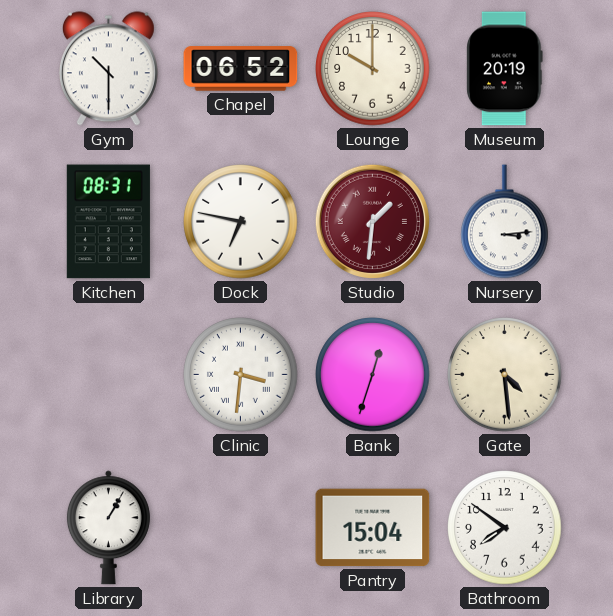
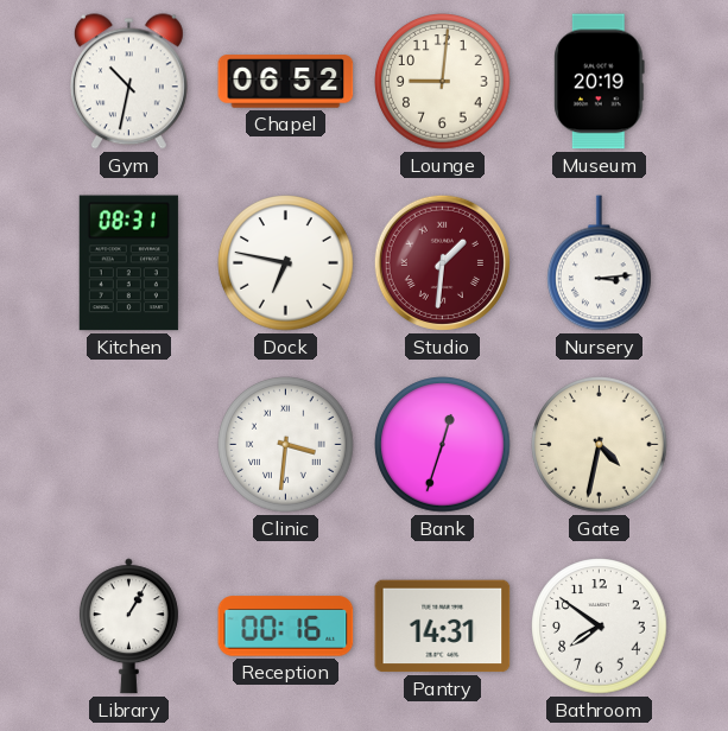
Gym: 10:30 -> 10:32 (128, 82)
Lounge: 10:00 -> 9:01 (443, 82)
Gate: 4:29 -> 4:32 (600, 445)
Reception: none -> 00:16 (286, 627)
Pantry: 15:04 -> 14:31 (443, 627)
